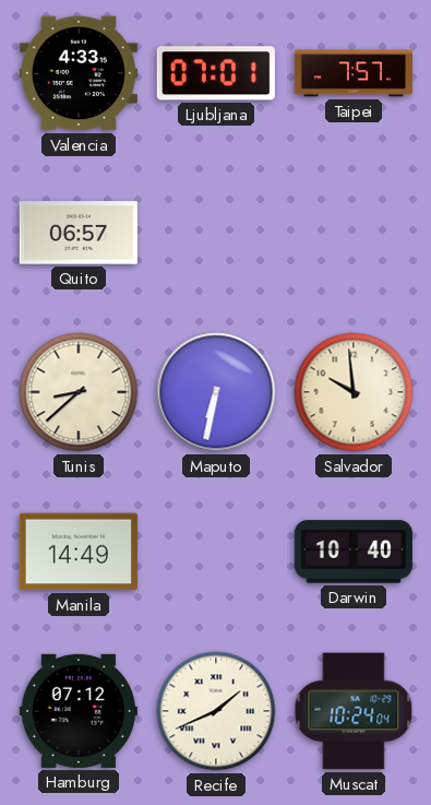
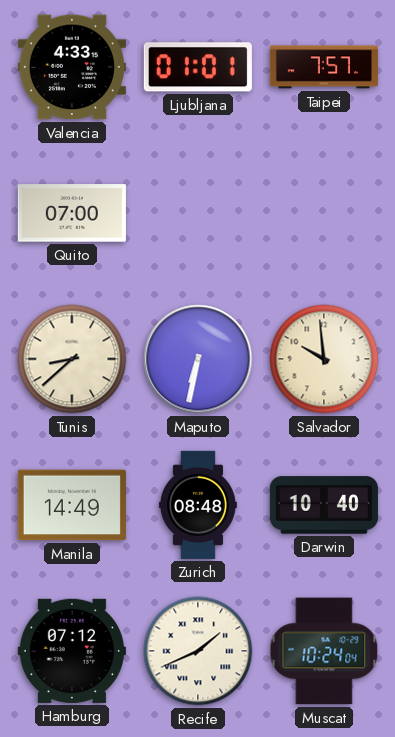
Ljubljana: 07:01 -> 01:01 (198, 67)
Quito: 06:57 -> 07:00 (72, 213)
Zurich: none -> 08:48 (198, 505)
